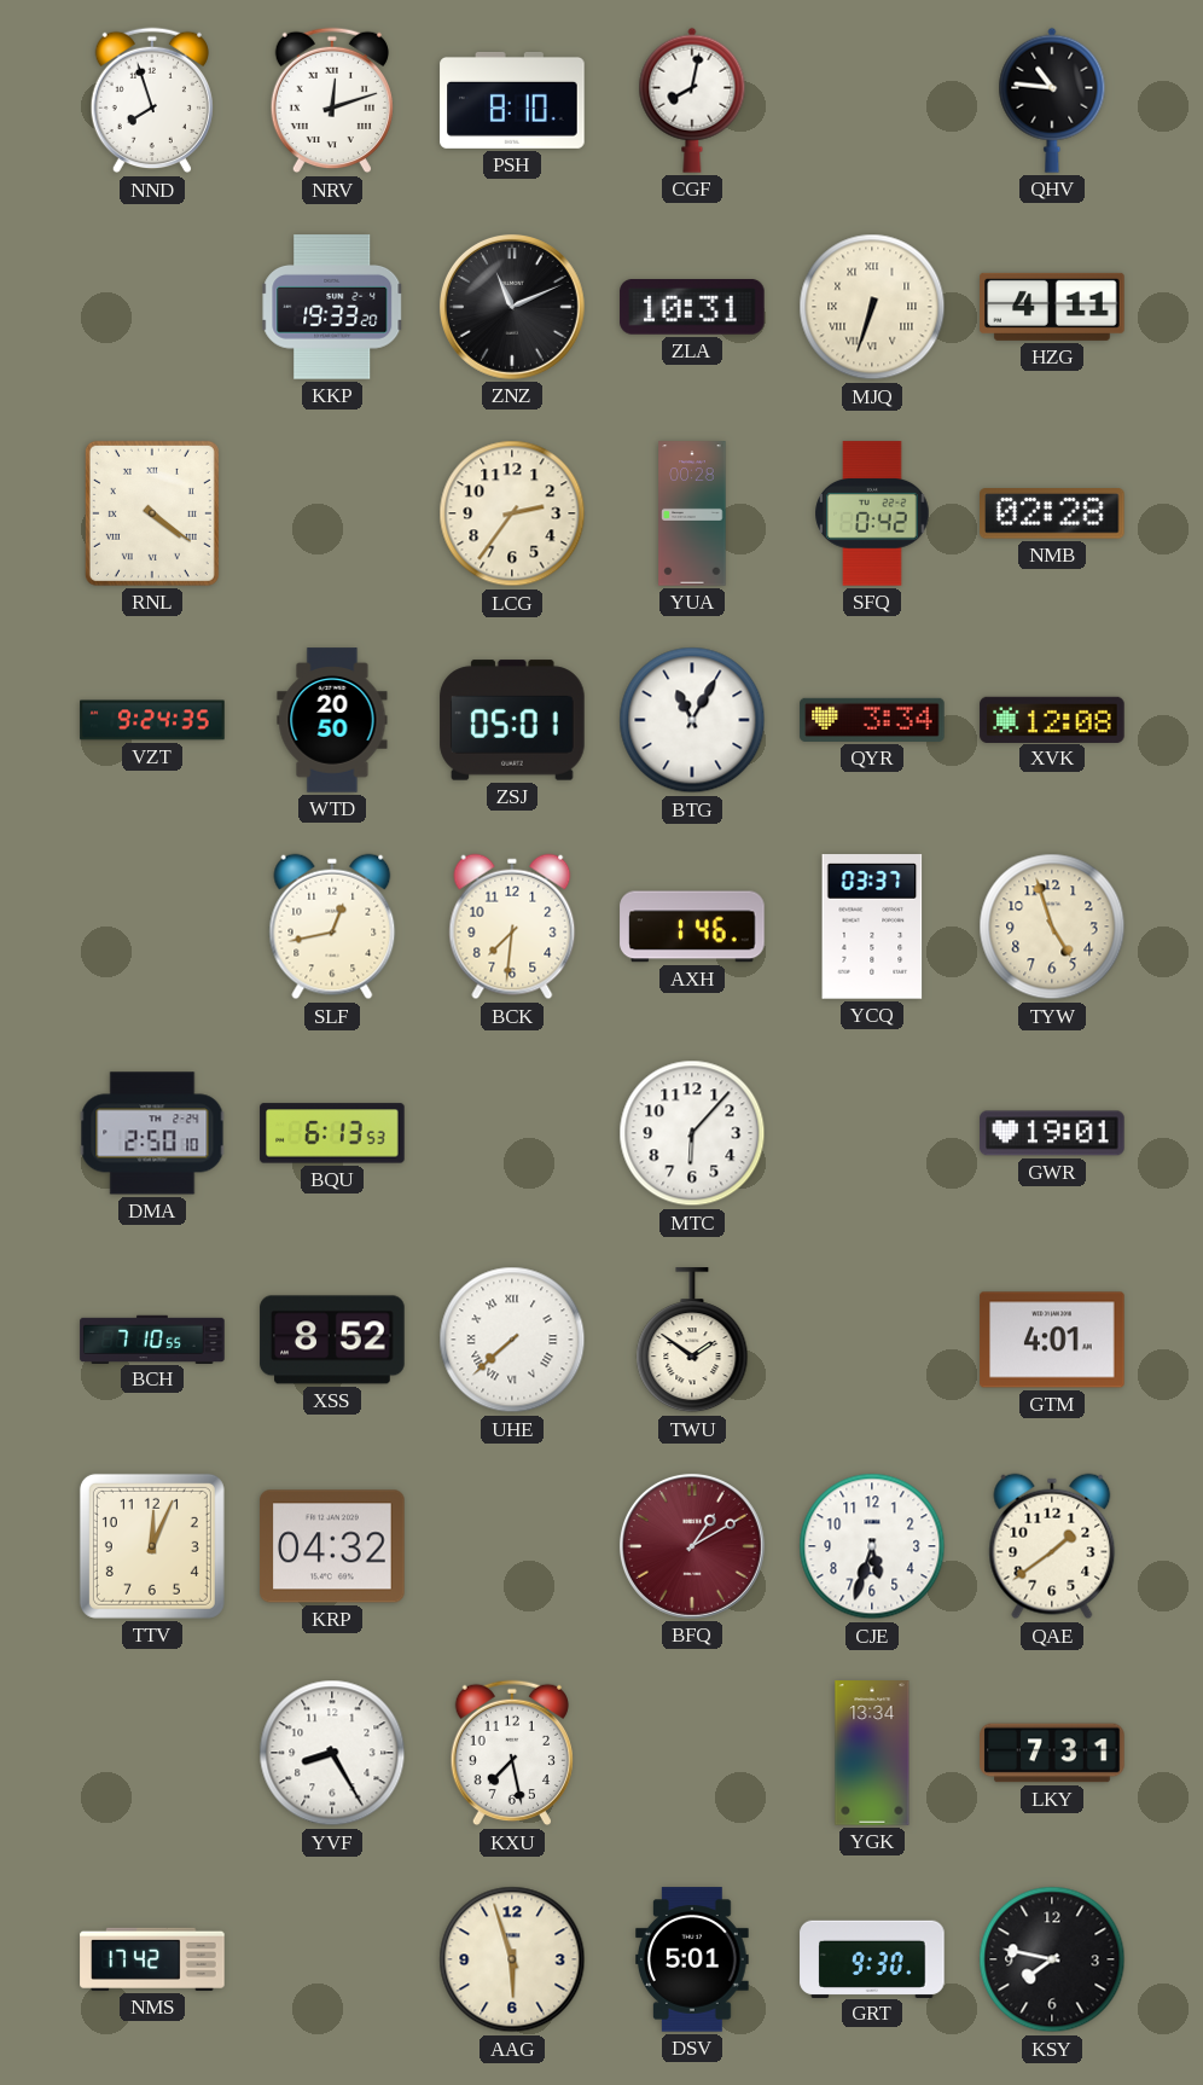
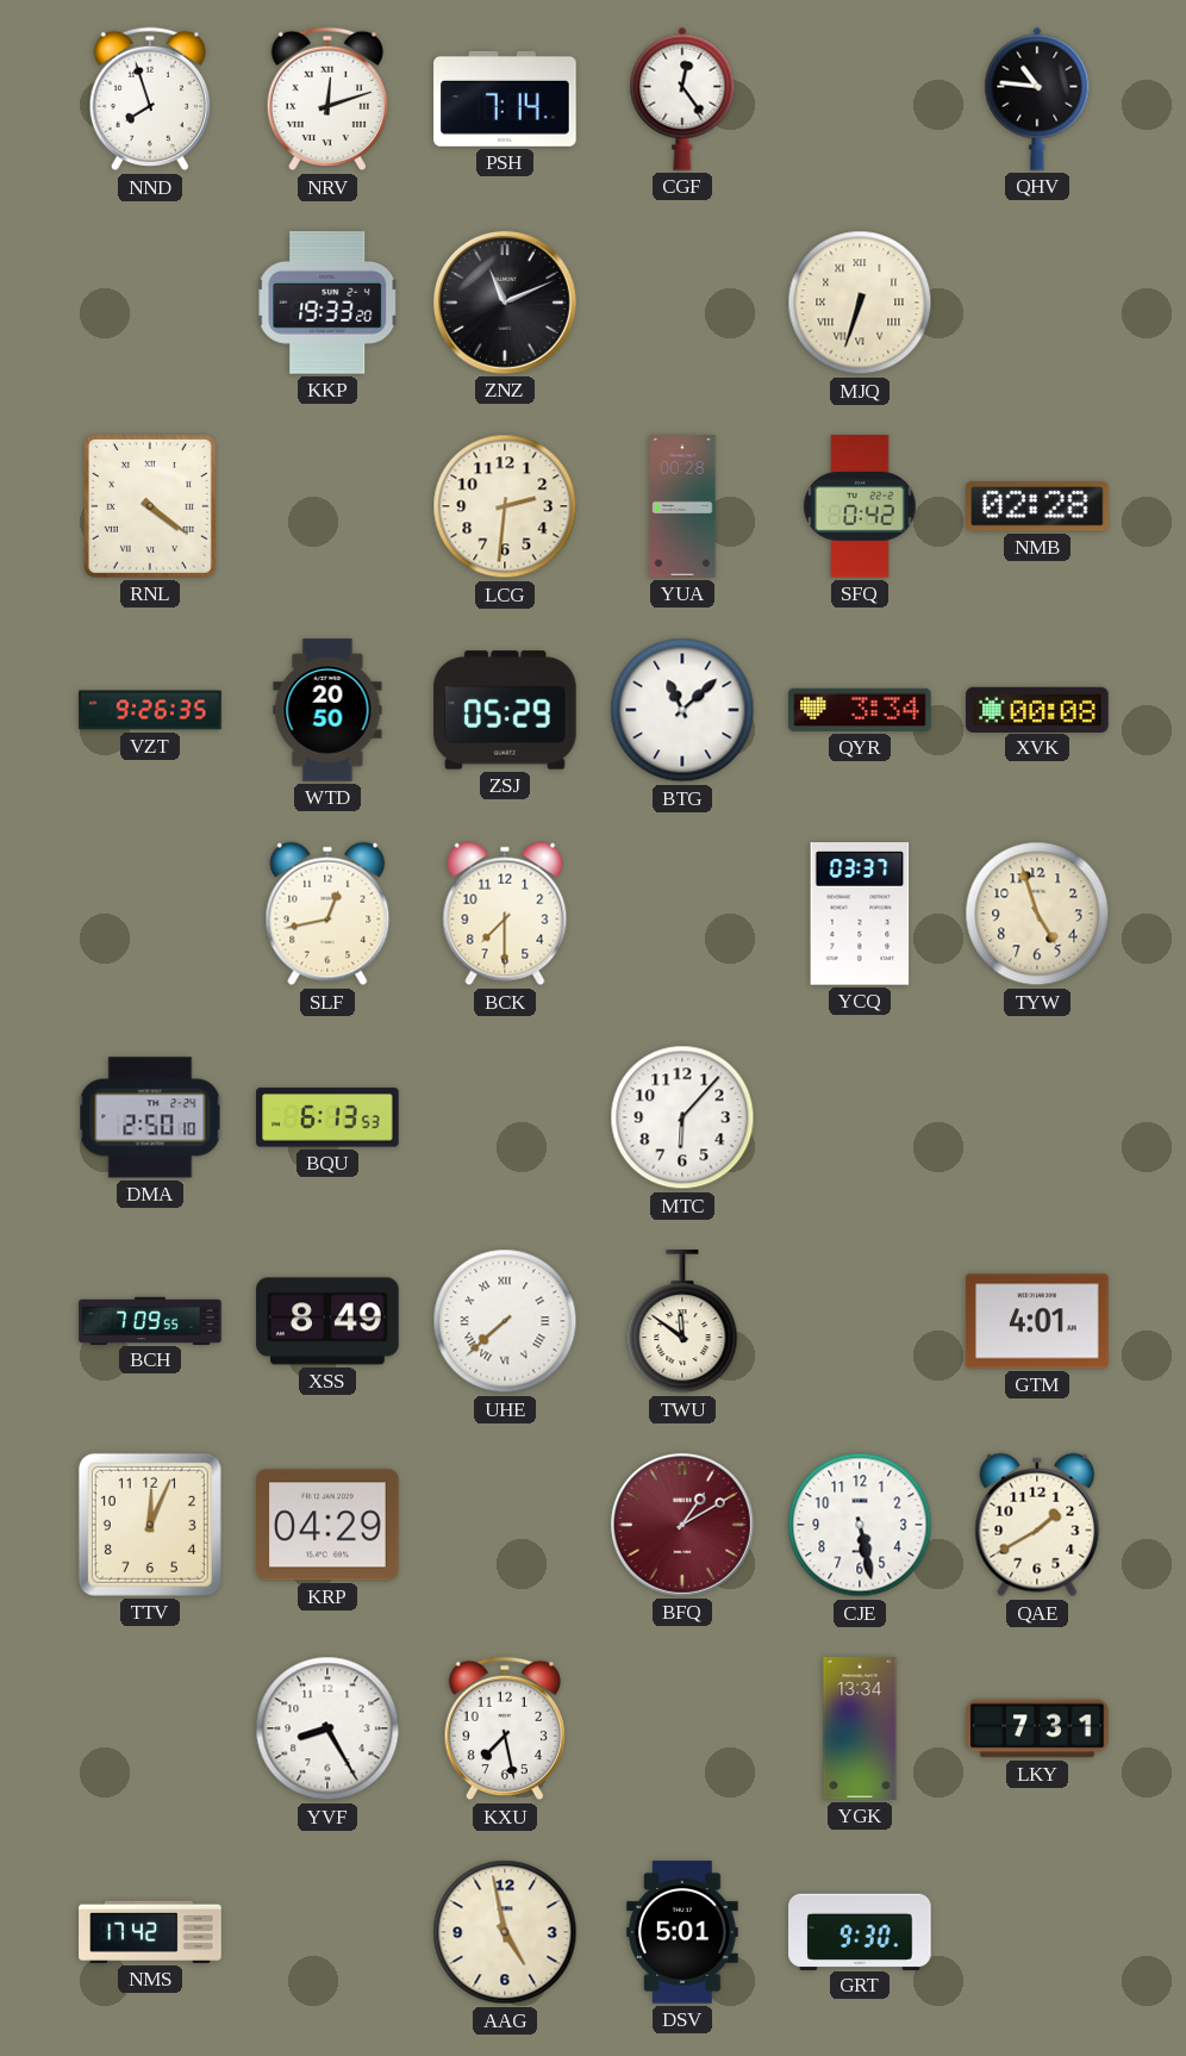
PSH: 8:10 -> 7:14 (505, 99)
CGF: 8:02 -> 12:24 (682, 99)
ZLA: 10:31 -> none (692, 308)
HZG: 4:11 -> none (1052, 307)
LCG: 2:36 -> 2:31 (505, 506)
VZT: 9:24 -> 9:26 (150, 710)
ZSJ: 05:01 -> 05:29 (505, 710)
BTG: 11:05 -> 11:08 (682, 710)
XVK: 12:08 -> 00:08 (1037, 709)
BCK: 7:31 -> 7:30 (505, 914)
AXH: 1:46 -> none (692, 927)
GWR: 19:01 -> none (1052, 1133)
BCH: 7:10 -> 7:09 (150, 1320)
XSS: 8:52 -> 8:49 (327, 1321)
TWU: 1:51 -> 11:51 (682, 1322)
KRP: 04:32 -> 04:29 (327, 1525)
CJE: 5:33 -> 5:28 (860, 1525)
QAE: 1:39 -> 1:40 (1037, 1525)
AAG: 5:57 -> 4:58 (505, 1932)
KSY: 7:47 -> none (1052, 1959)
